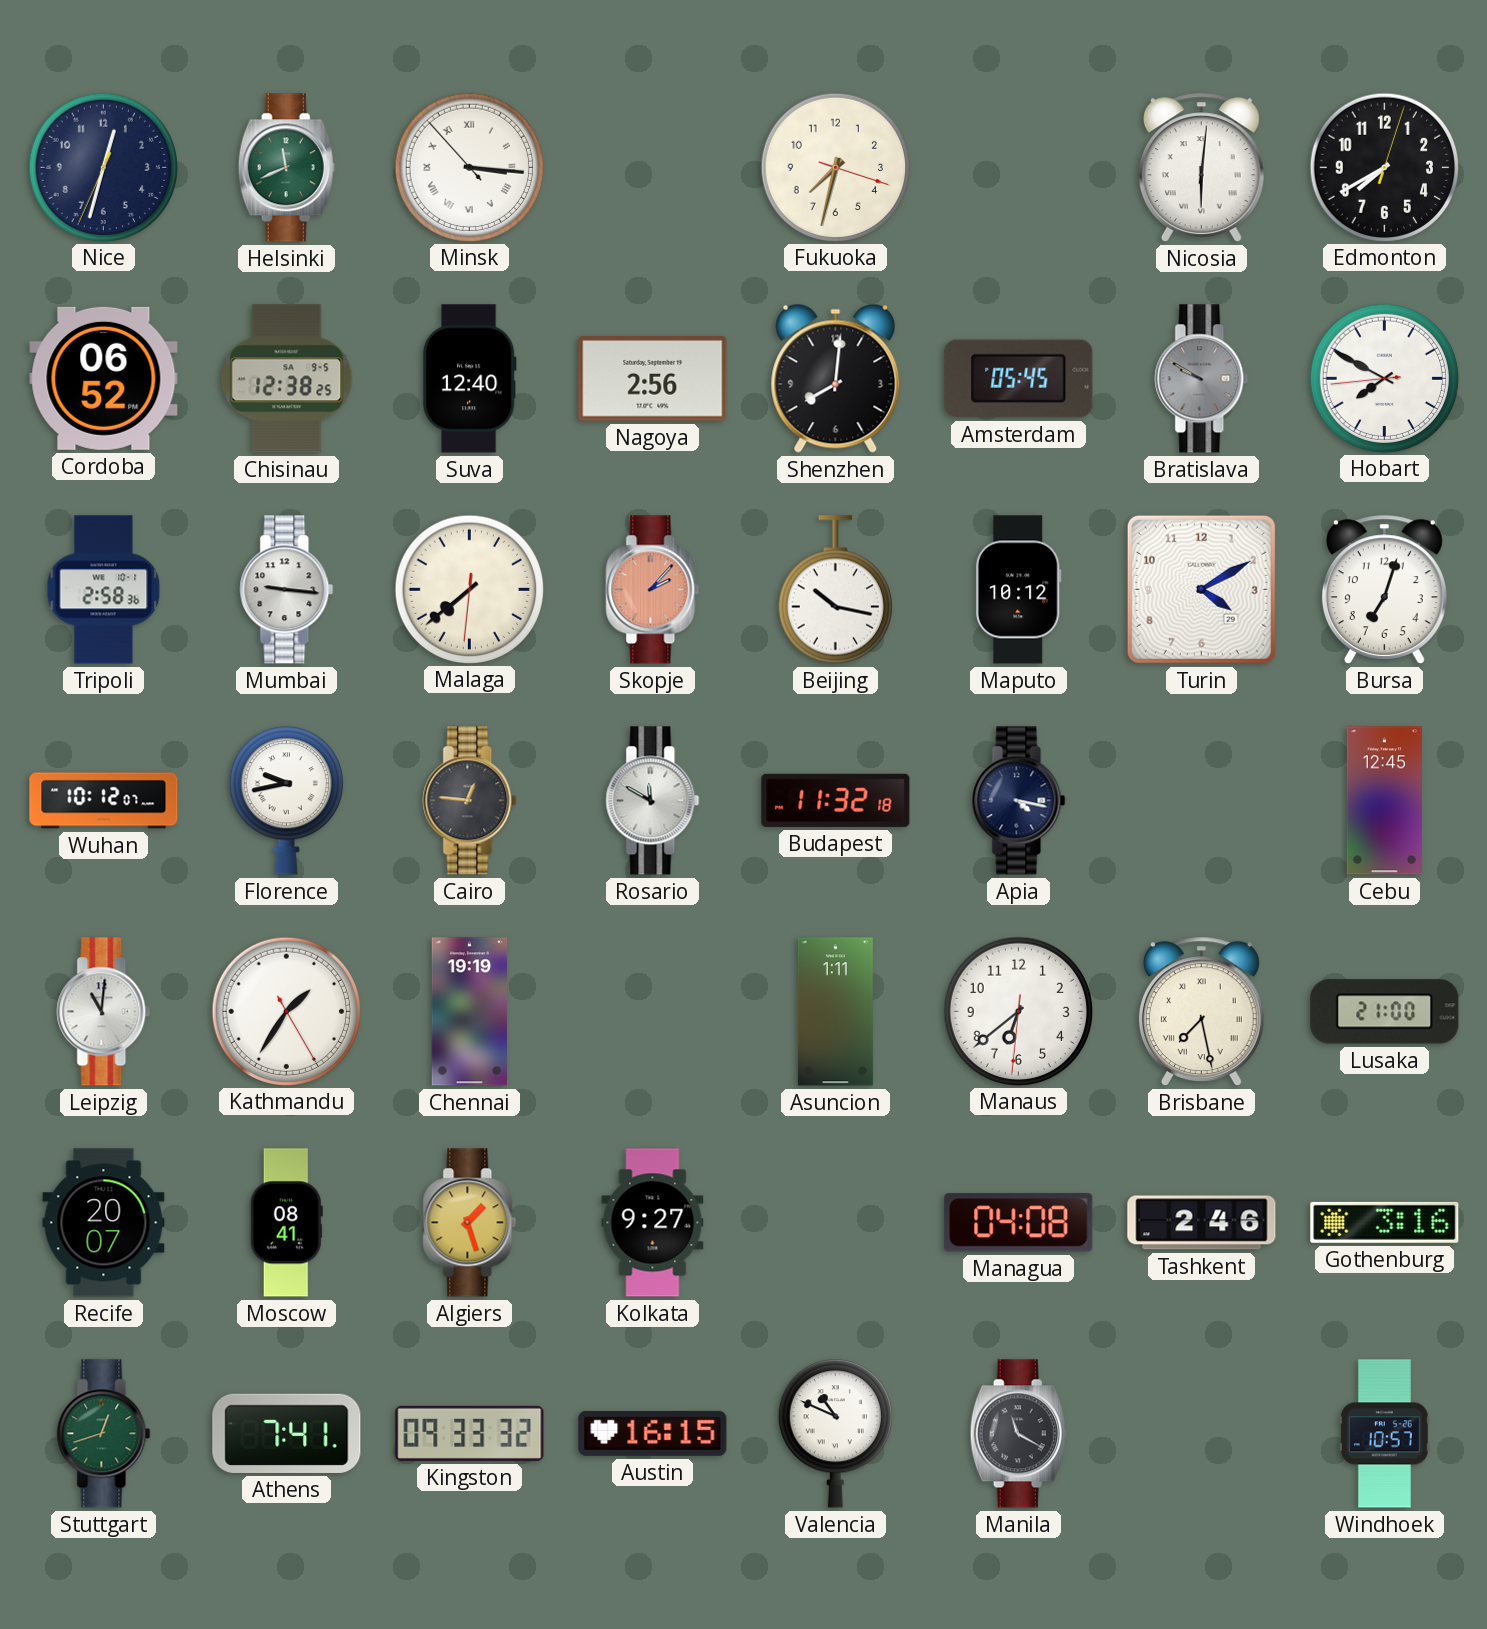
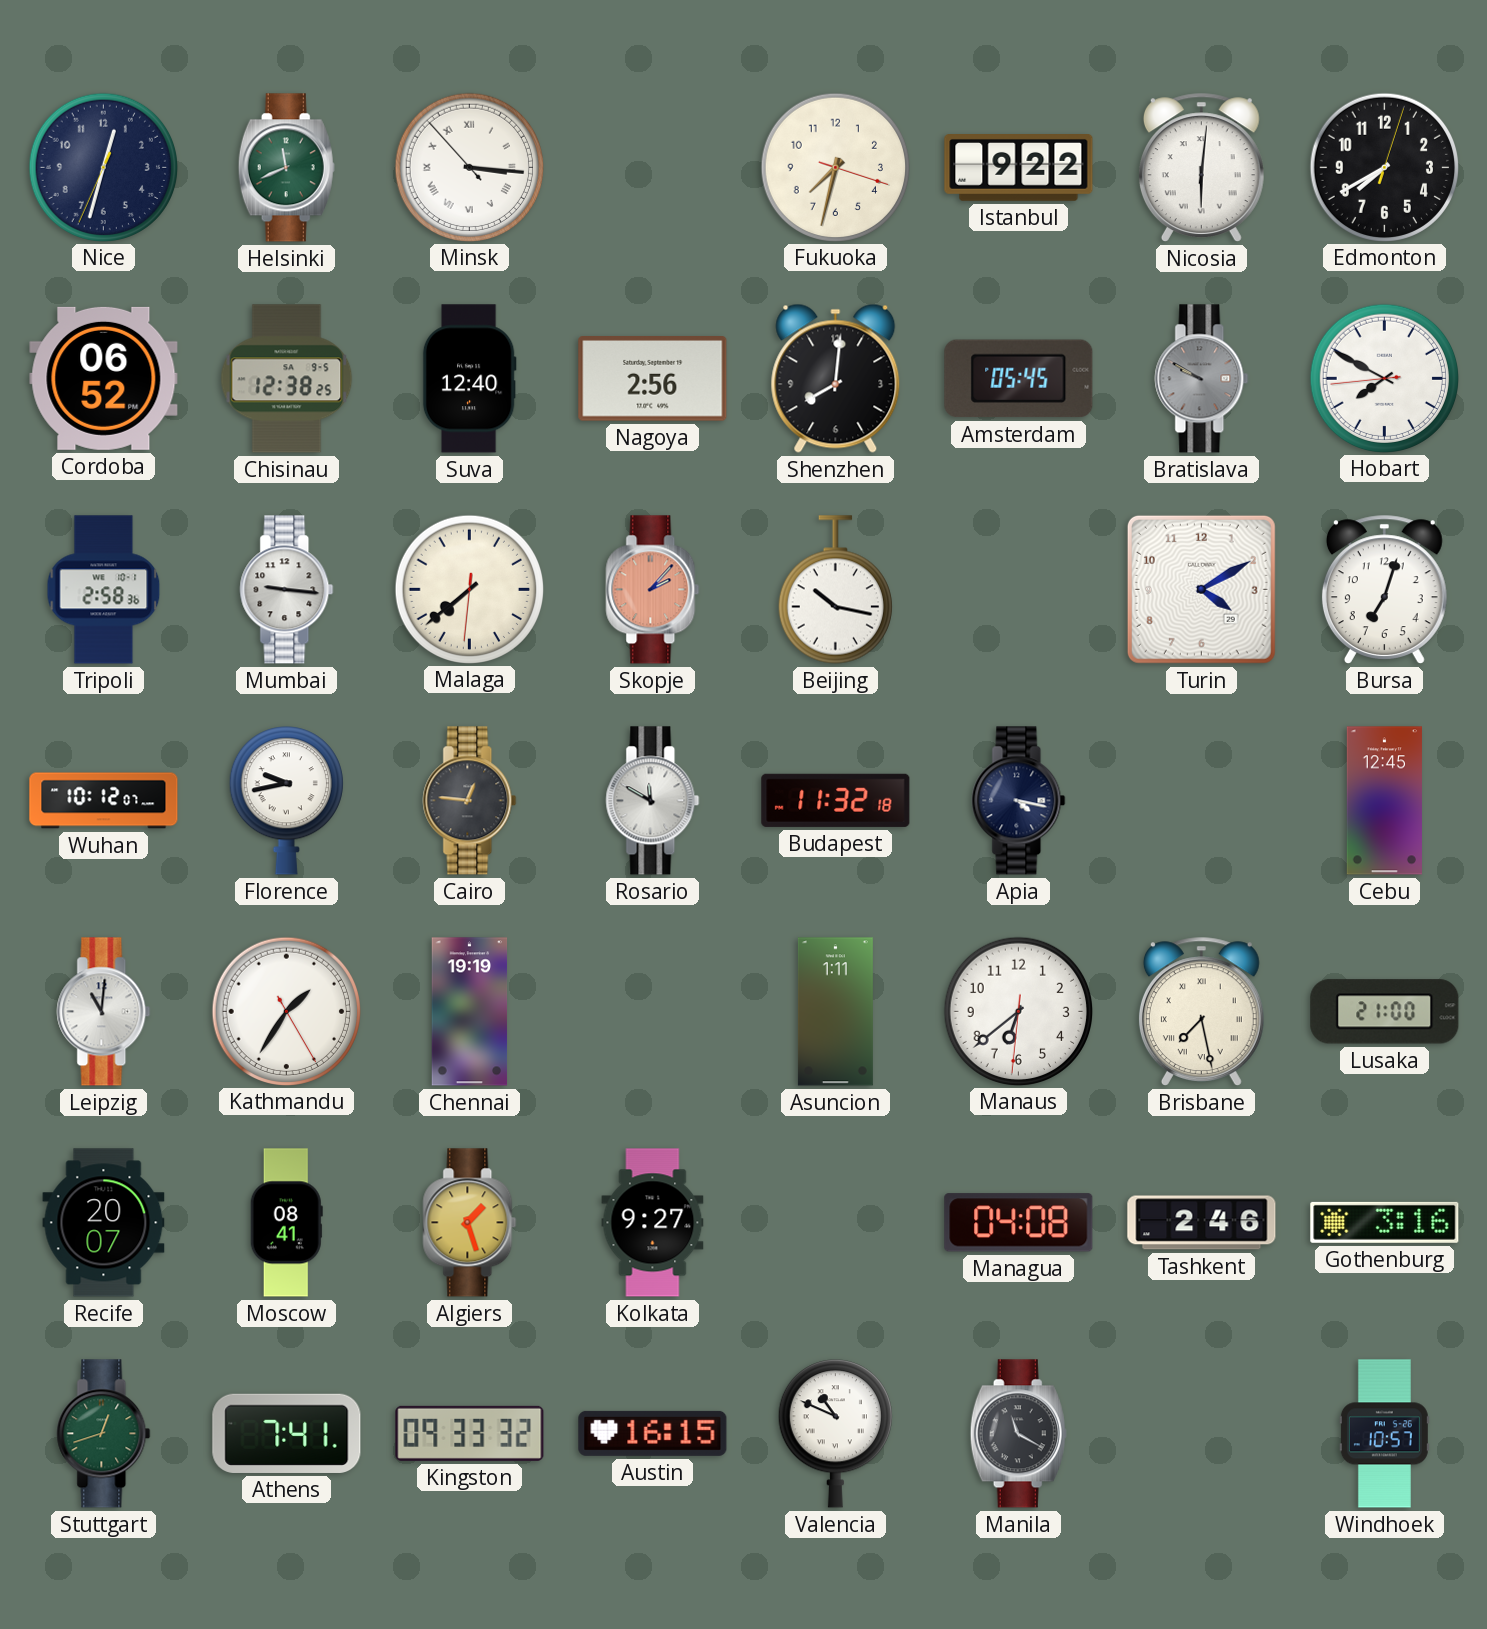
Istanbul: none -> 9:22 (1019, 168)
Maputo: 10:12 -> none (1018, 590)
